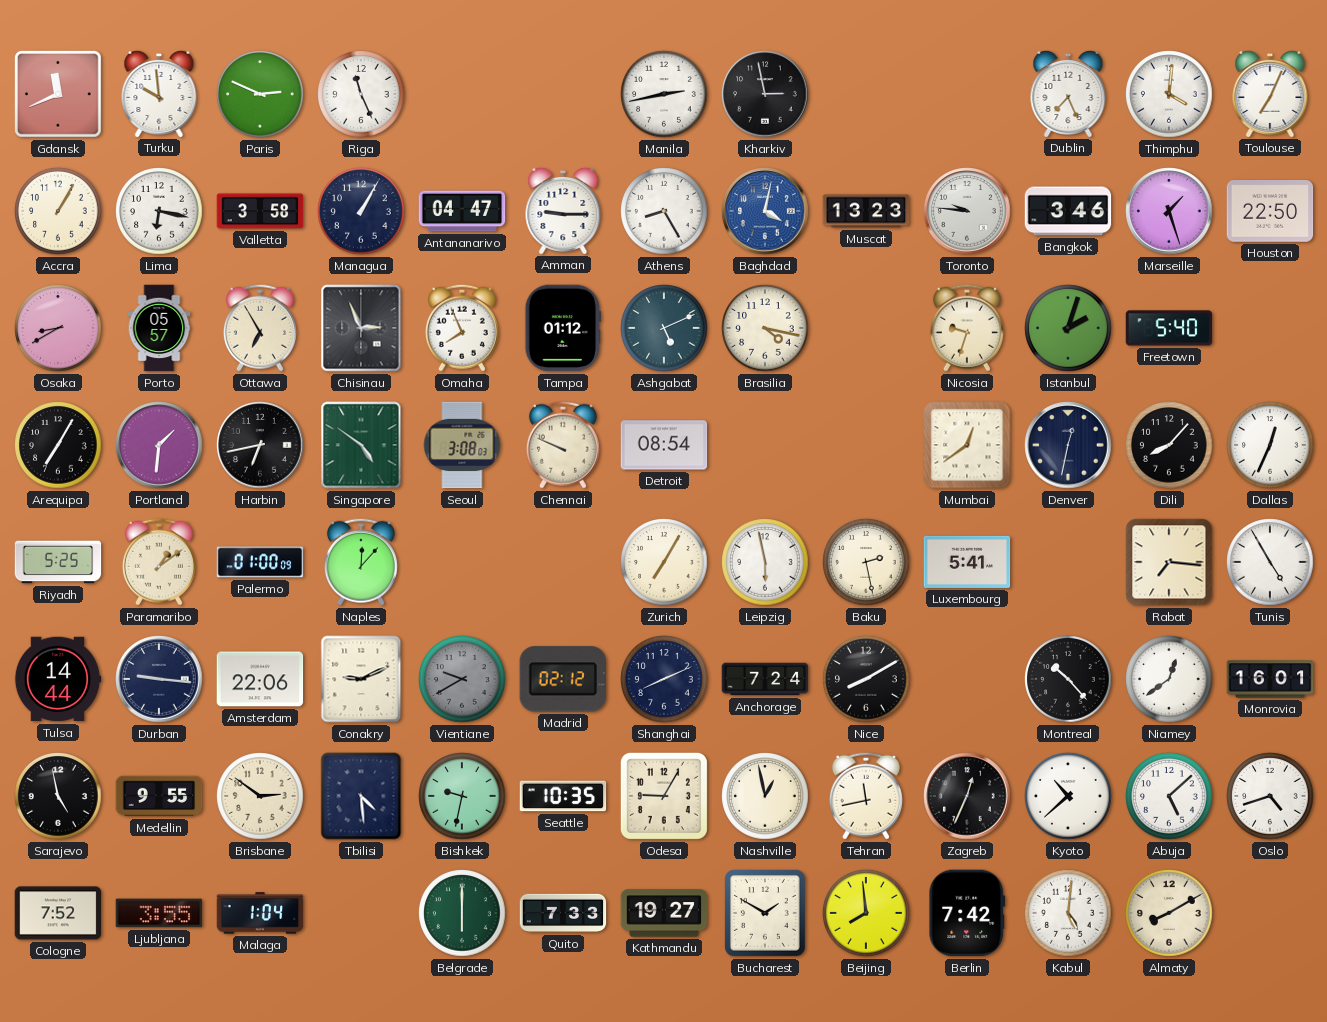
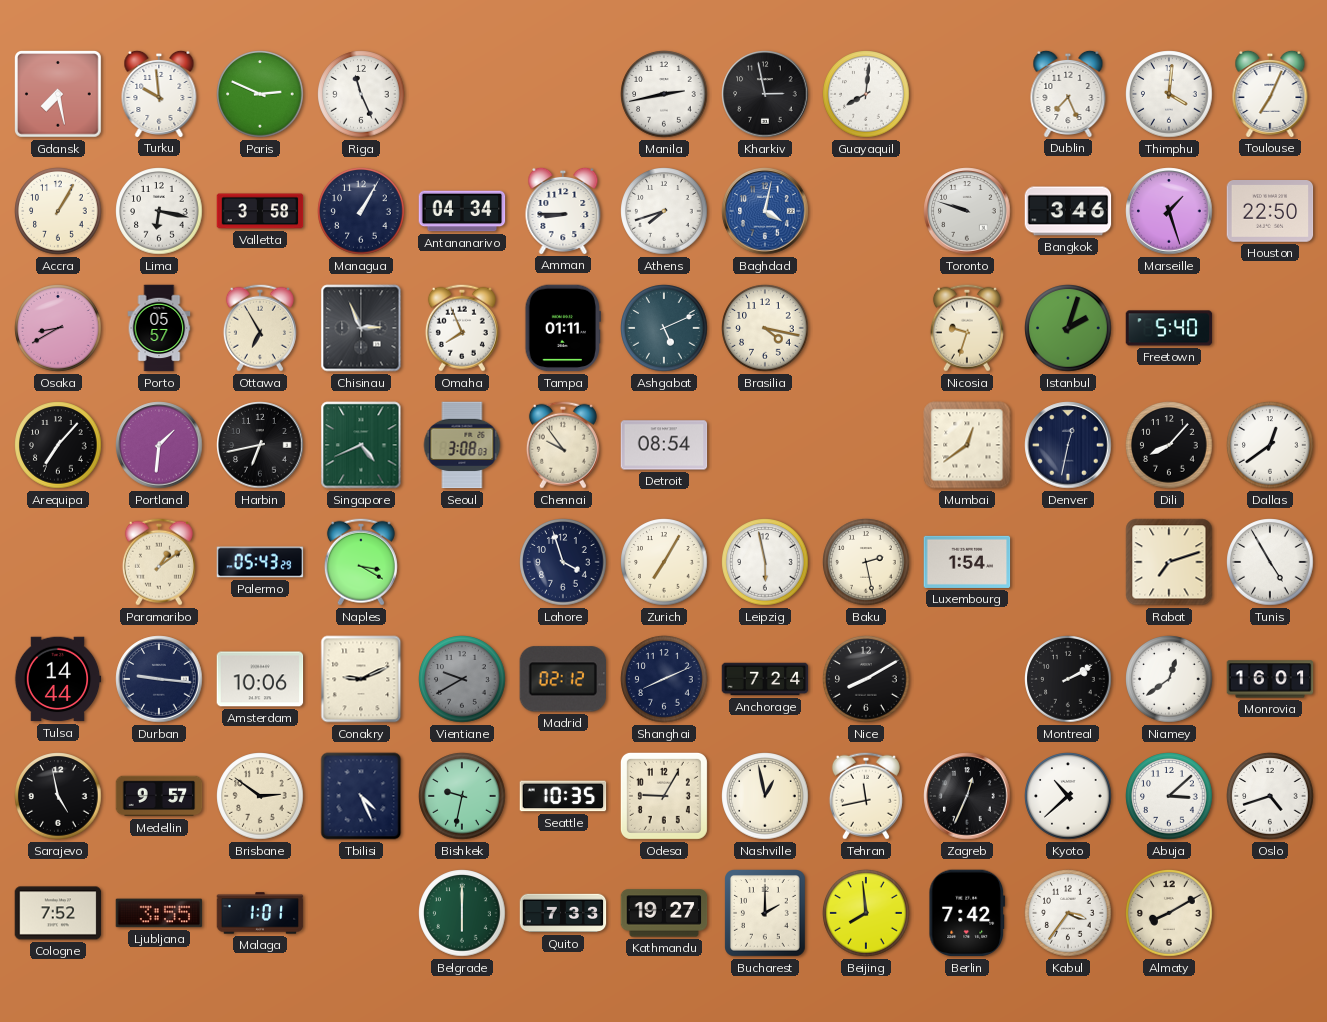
Gdansk: 11:41 -> 7:28 (59, 95)
Guayaquil: none -> 8:01 (866, 94)
Antananarivo: 04:47 -> 04:34 (462, 211)
Amman: 9:15 -> 8:45 (563, 210)
Athens: 8:25 -> 7:42 (664, 211)
Muscat: 13:23 -> none (866, 211)
Toronto: 9:46 -> 9:48 (967, 211)
Tampa: 01:12 -> 01:11 (563, 328)
Arequipa: 7:05 -> 7:07 (58, 445)
Singapore: 4:51 -> 4:41 (361, 445)
Chennai: 9:49 -> 9:54 (563, 445)
Dallas: 12:34 -> 12:39 (1270, 445)
Riyadh: 5:25 -> none (58, 562)
Palermo: 01:00 -> 05:43 (260, 562)
Naples: 12:07 -> 3:20 (361, 562)
Lahore: none -> 3:57 (563, 562)
Luxembourg: 5:41 -> 1:54 (967, 562)
Rabat: 7:16 -> 7:12 (1169, 562)
Amsterdam: 22:06 -> 10:06 (260, 679)
Montreal: 10:23 -> 2:10 (1068, 679)
Medellin: 9:55 -> 9:57 (159, 796)
Tbilisi: 4:29 -> 4:26 (361, 796)
Abuja: 5:08 -> 3:08 (1169, 796)
Malaga: 1:04 -> 1:01 (260, 913)
Bucharest: 1:50 -> 2:00 (766, 914)
Kabul: 5:01 -> 3:36 (1068, 913)
